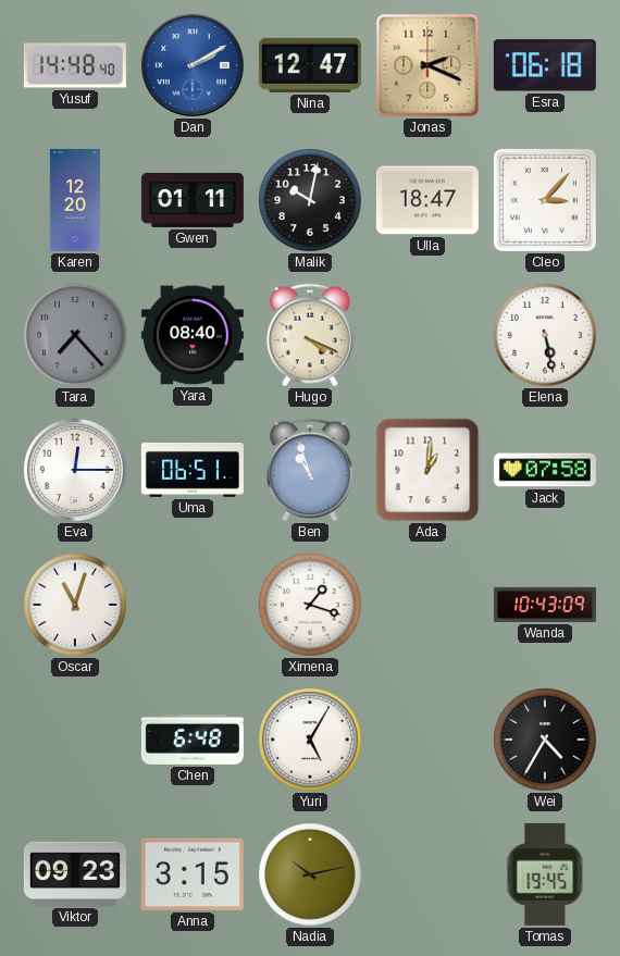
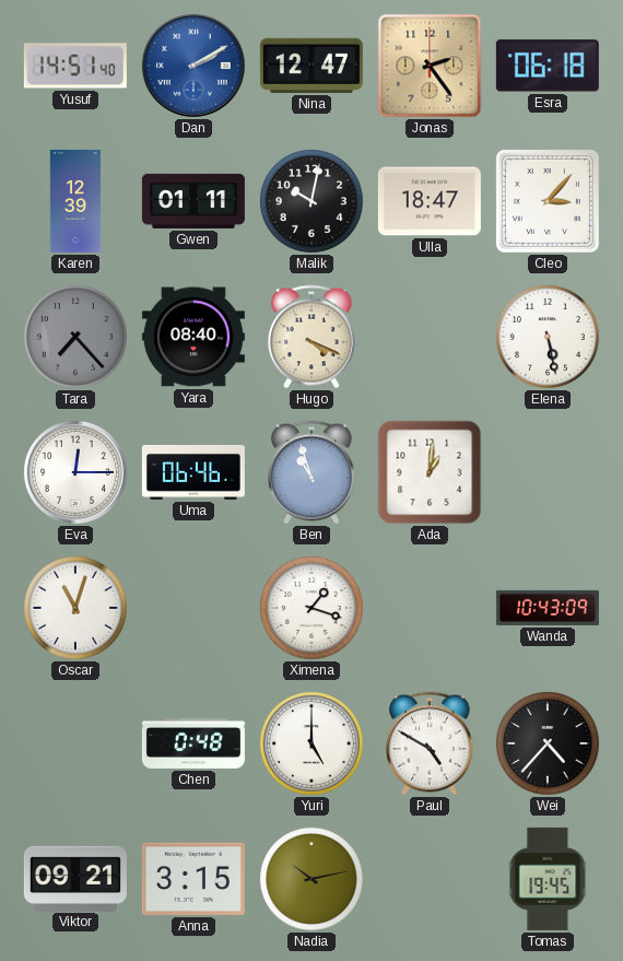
Yusuf: 14:48 -> 14:51 (75, 66)
Jonas: 2:19 -> 2:24 (430, 66)
Karen: 12:20 -> 12:39 (74, 201)
Uma: 06:51 -> 06:46 (193, 472)
Jack: 07:58 -> none (545, 470)
Chen: 6:48 -> 0:48 (193, 743)
Yuri: 5:05 -> 5:00 (311, 743)
Paul: none -> 4:50 (430, 743)
Wei: 4:35 -> 4:37 (548, 743)
Viktor: 09:23 -> 09:21 (75, 878)
